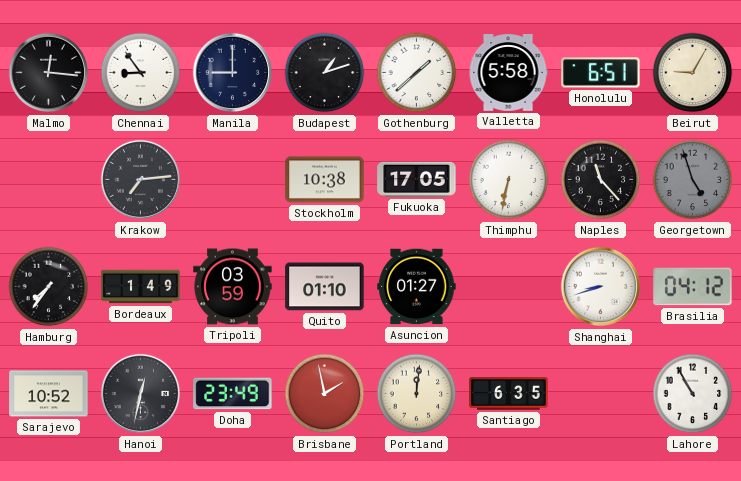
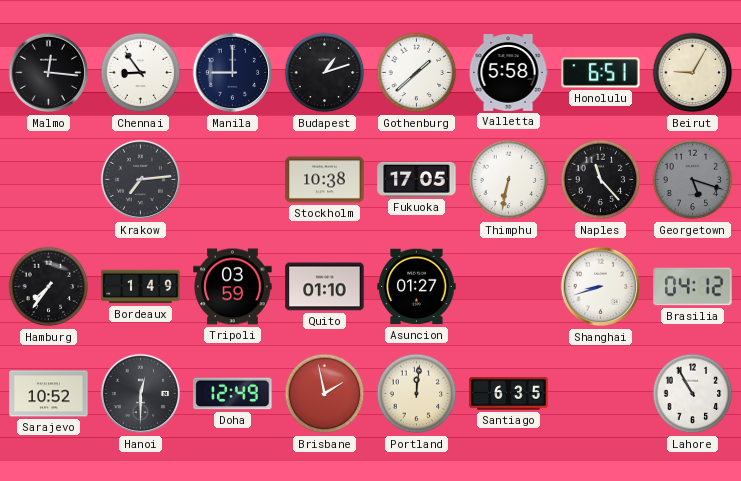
Georgetown: 4:57 -> 5:18 (693, 180)
Hanoi: 12:32 -> 12:30 (141, 394)
Doha: 23:49 -> 12:49 (233, 394)
